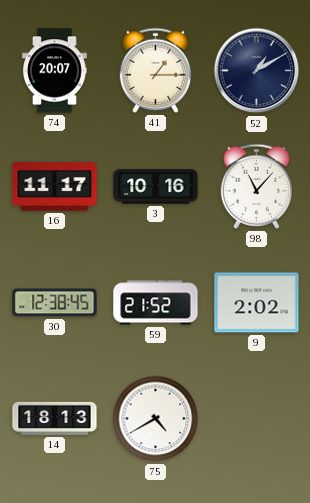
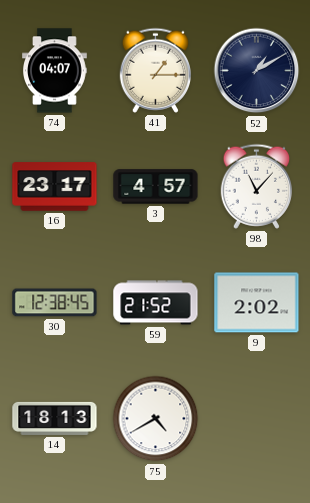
74: 20:07 -> 04:07 (55, 71)
16: 11:17 -> 23:17 (55, 187)
3: 10:16 -> 4:57 (156, 187)
